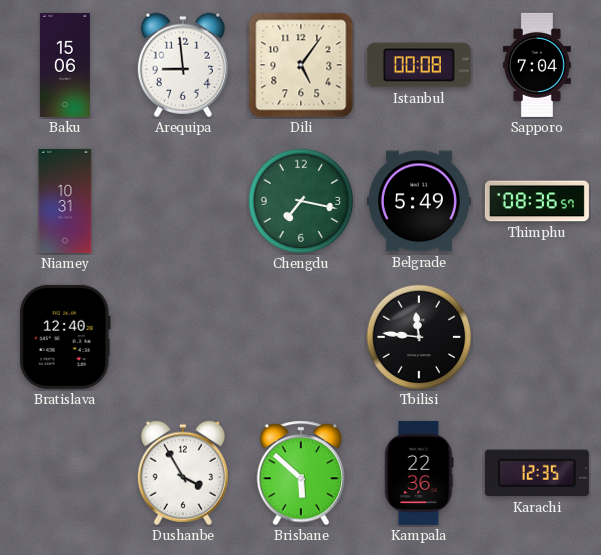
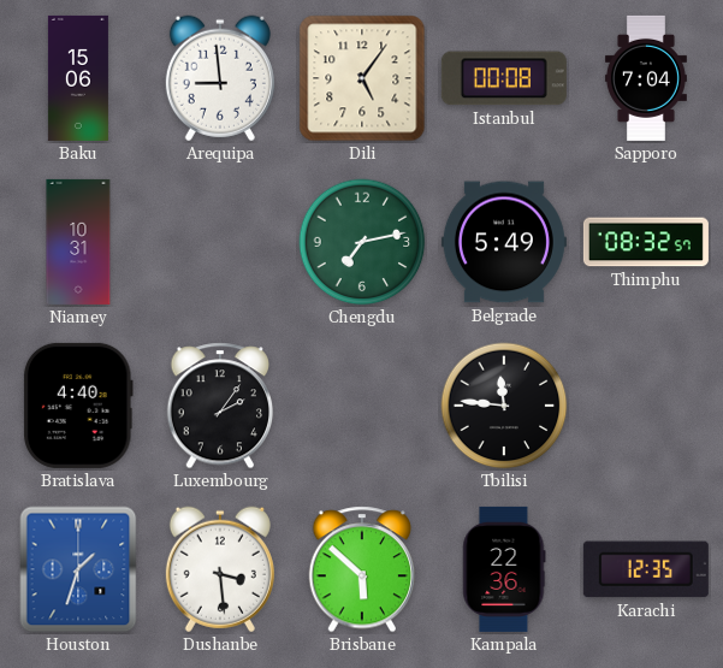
Chengdu: 7:17 -> 7:13 (362, 242)
Thimphu: 08:36 -> 08:32 (646, 242)
Bratislava: 12:40 -> 4:40 (78, 406)
Luxembourg: none -> 2:06 (220, 406)
Houston: none -> 1:33 (78, 569)
Dushanbe: 3:55 -> 3:29 (220, 569)
